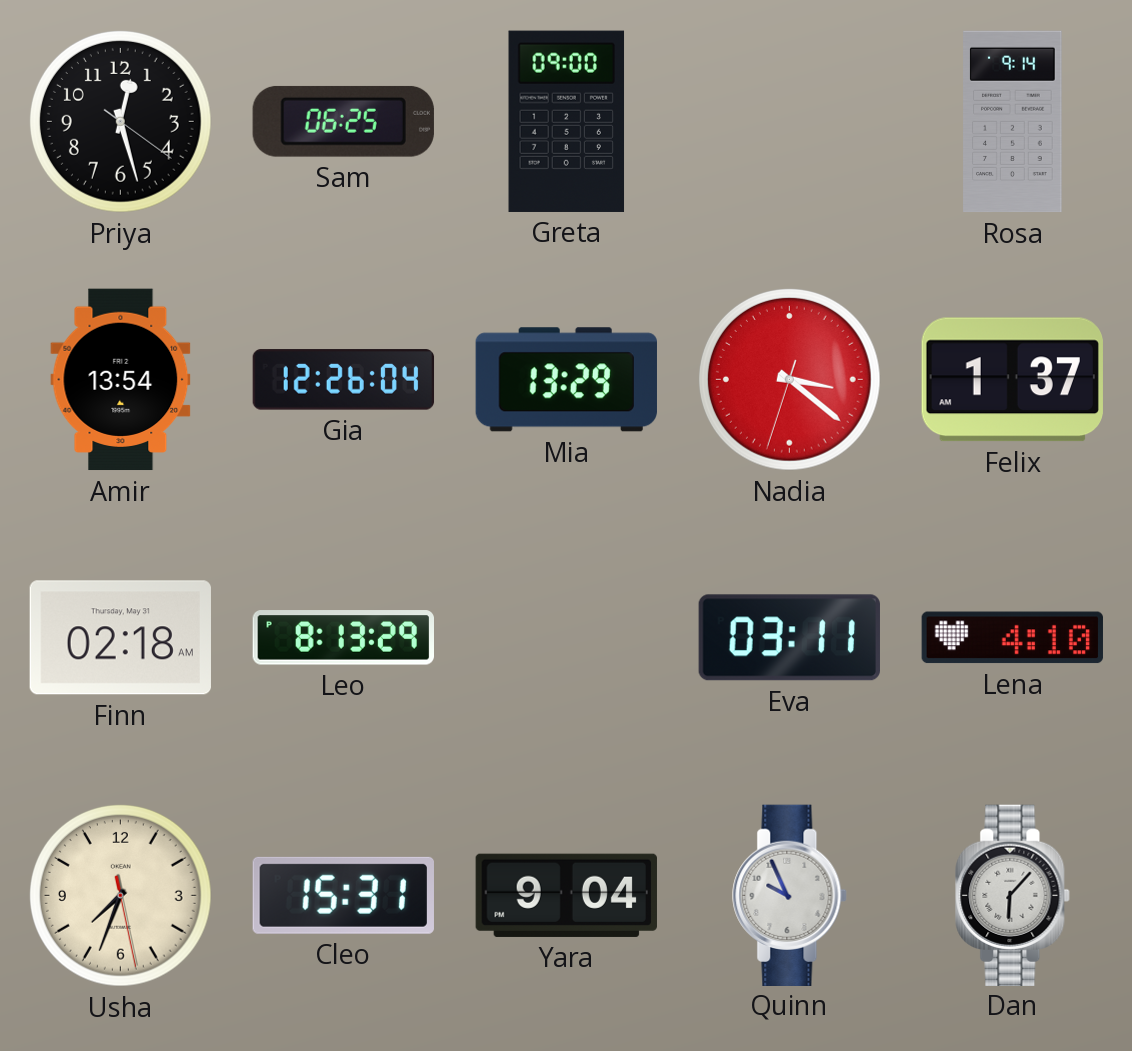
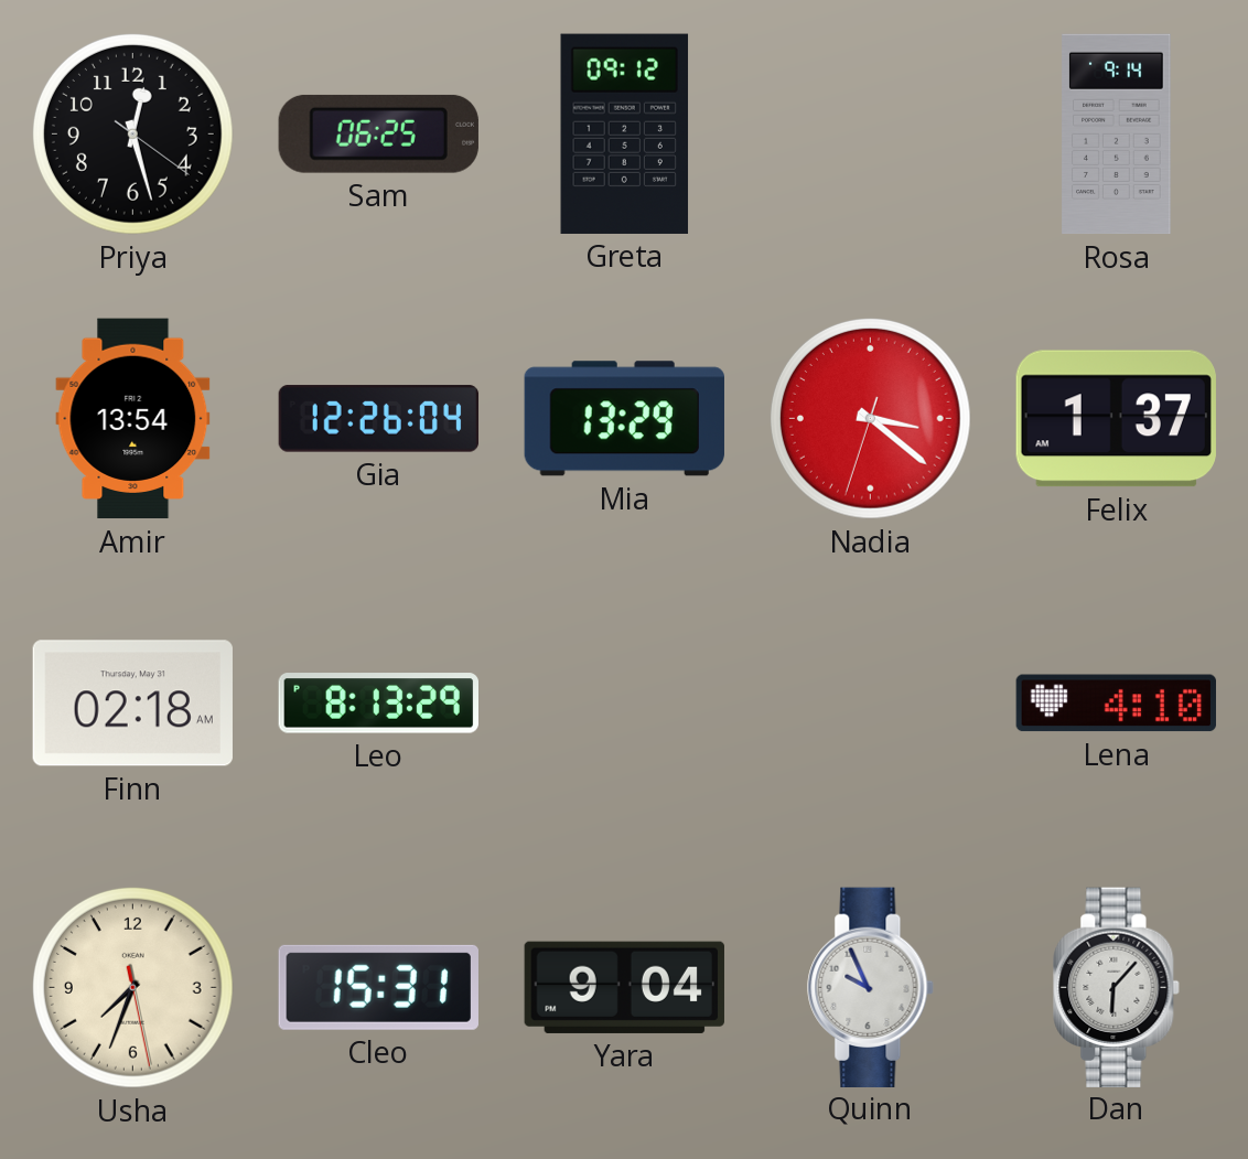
Greta: 09:00 -> 09:12 (625, 133)
Eva: 03:11 -> none (789, 638)
